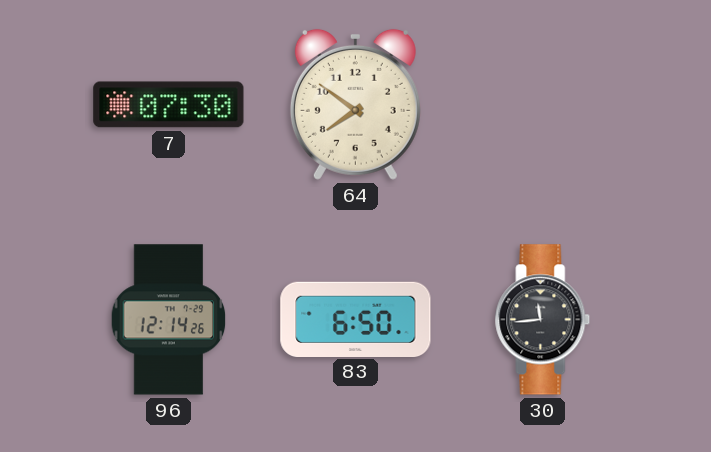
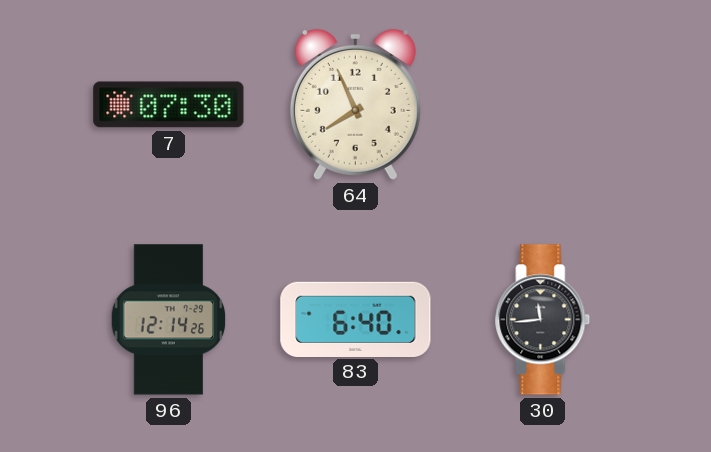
64: 7:51 -> 7:56 (355, 104)
83: 6:50 -> 6:40 (356, 319)
